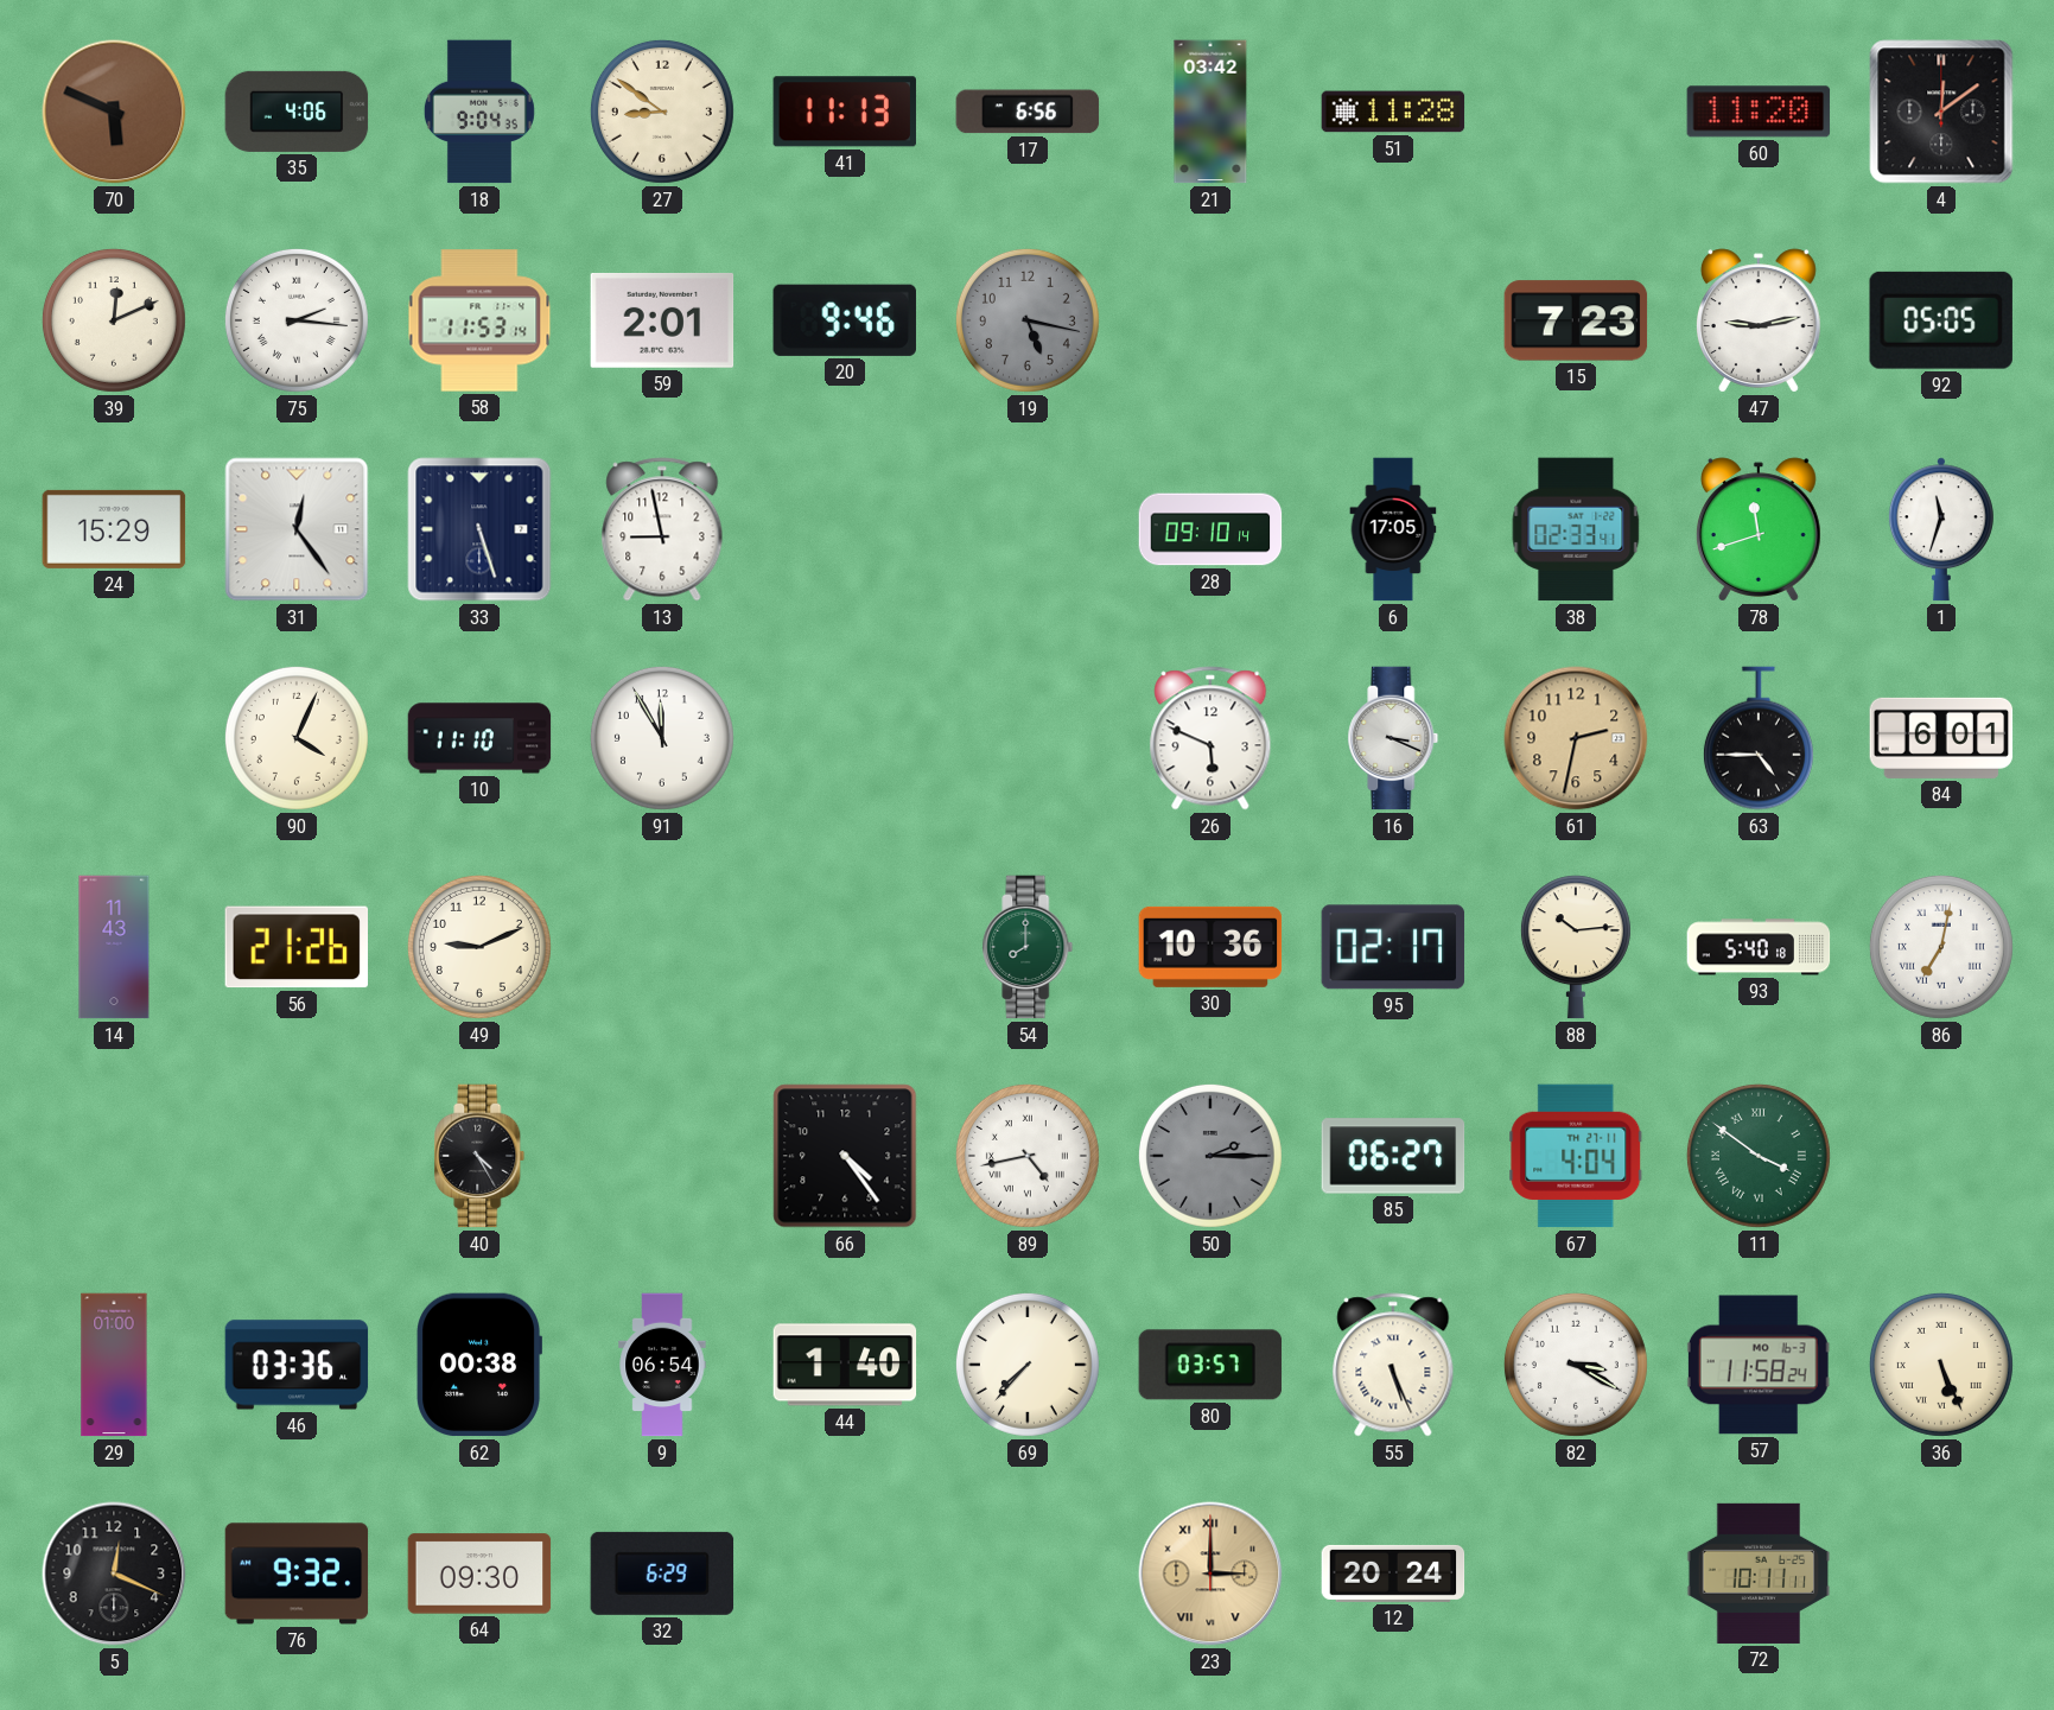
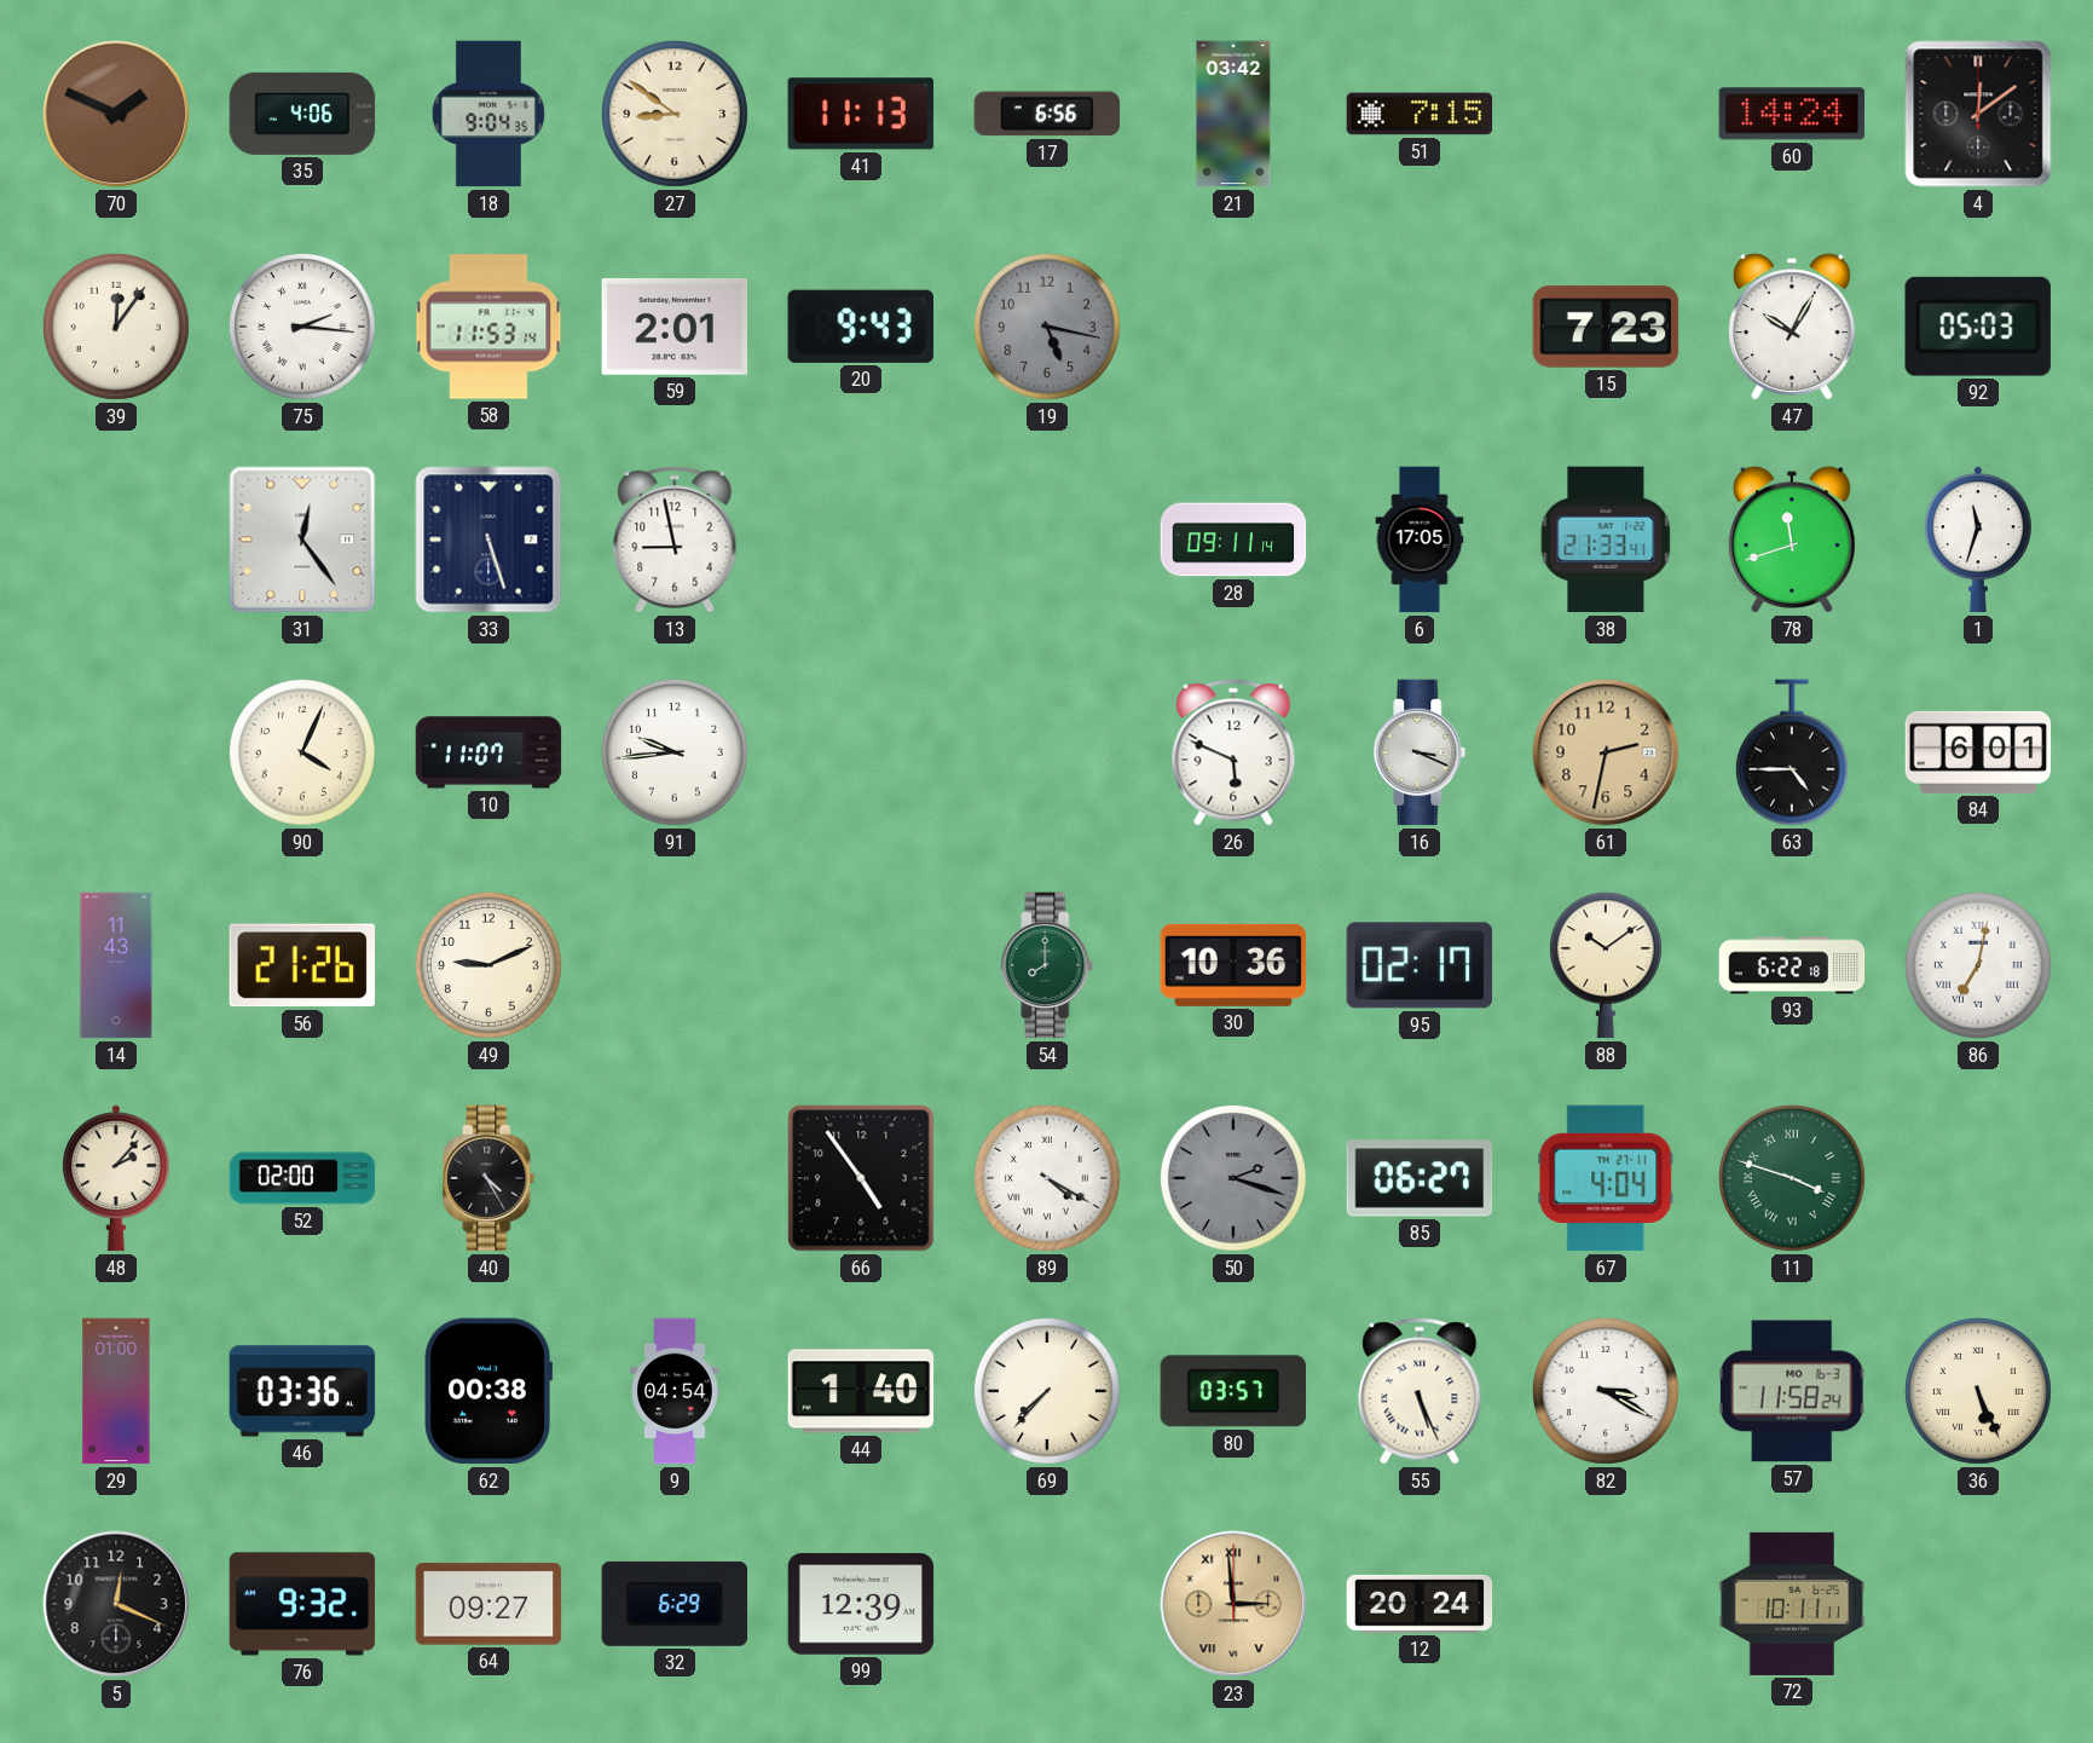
70: 5:49 -> 1:49 (116, 114)
51: 11:28 -> 7:15 (1420, 114)
60: 11:20 -> 14:24 (1792, 114)
39: 12:11 -> 12:06 (116, 327)
20: 9:46 -> 9:43 (861, 327)
47: 9:13 -> 10:05 (1792, 327)
92: 05:05 -> 05:03 (1978, 327)
24: 15:29 -> none (114, 529)
28: 09:10 -> 09:11 (1233, 539)
38: 02:33 -> 21:33 (1606, 539)
10: 11:10 -> 11:07 (488, 752)
91: 11:55 -> 9:44 (675, 752)
88: 10:14 -> 10:09 (1606, 965)
93: 5:40 -> 6:22 (1792, 965)
48: none -> 2:07 (116, 1178)
52: none -> 02:00 (302, 1178)
66: 4:24 -> 4:54 (861, 1178)
89: 4:43 -> 4:20 (1047, 1178)
50: 2:15 -> 2:18 (1233, 1178)
11: 3:51 -> 3:48 (1792, 1178)
9: 06:54 -> 04:54 (675, 1391)
64: 09:30 -> 09:27 (488, 1604)
99: none -> 12:39 (861, 1604)
23: 3:00 -> 2:59 (1233, 1604)
